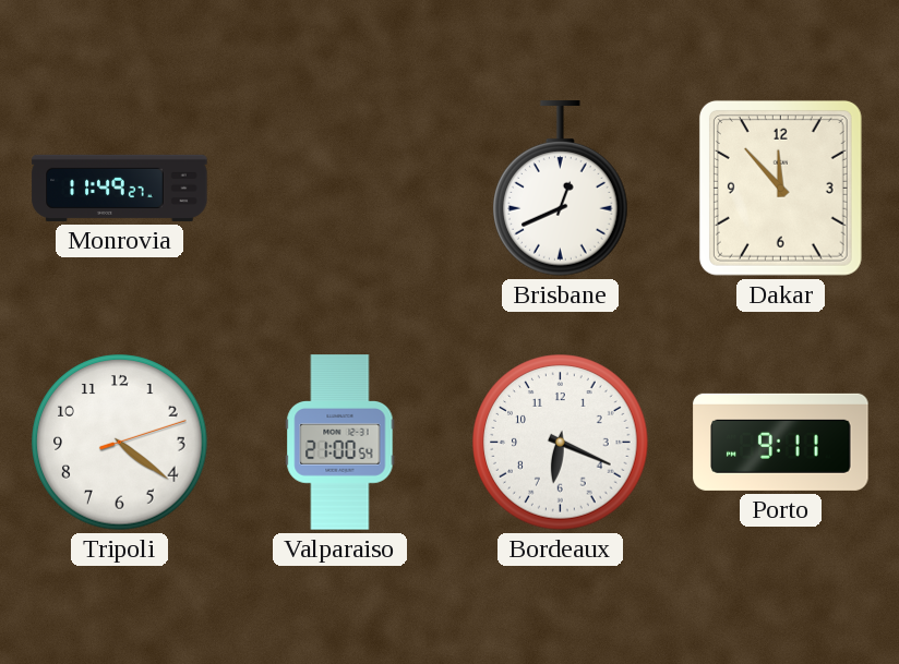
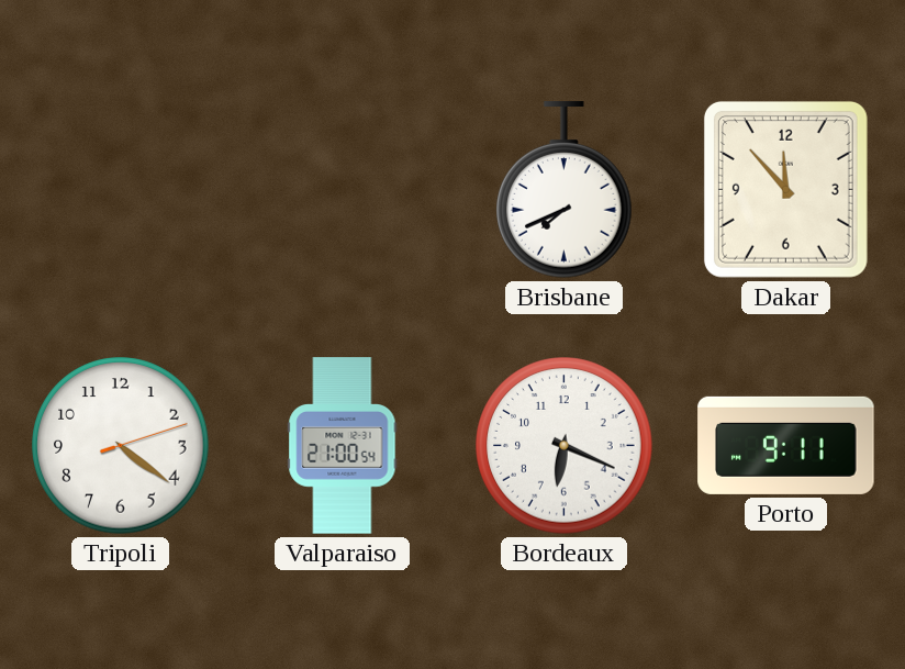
Monrovia: 11:49 -> none (120, 188)
Brisbane: 12:41 -> 7:41 (565, 190)
